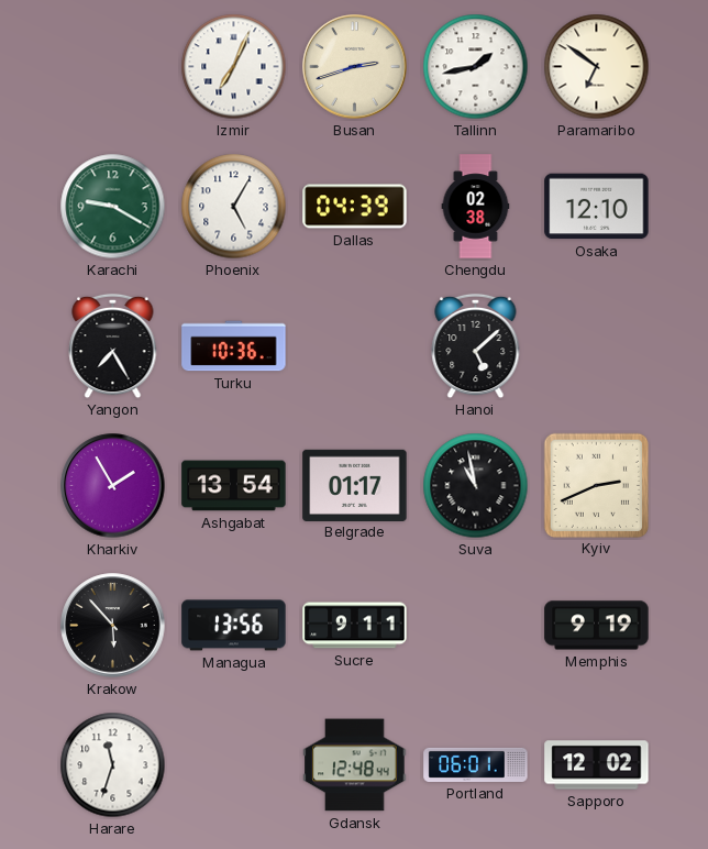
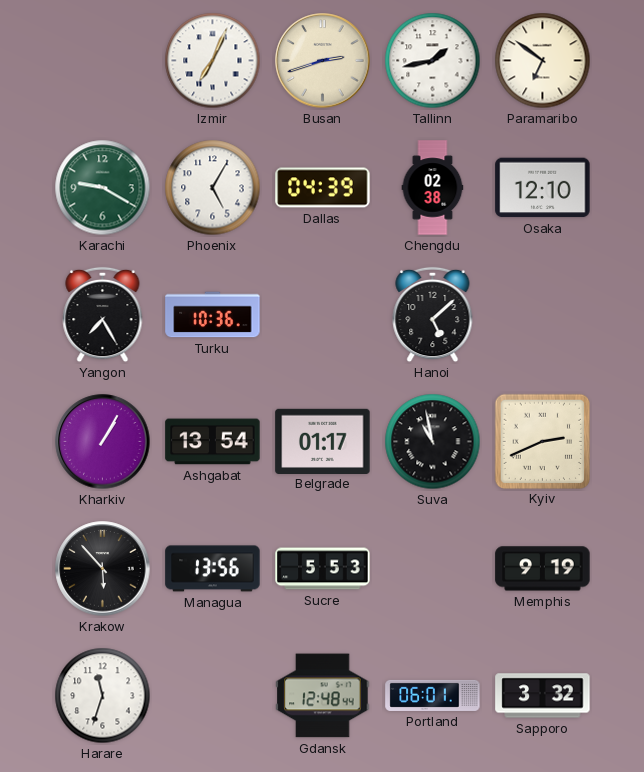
Kharkiv: 1:55 -> 1:05 (103, 442)
Sucre: 9:11 -> 5:53 (323, 569)
Sapporo: 12:02 -> 3:32 (543, 696)
